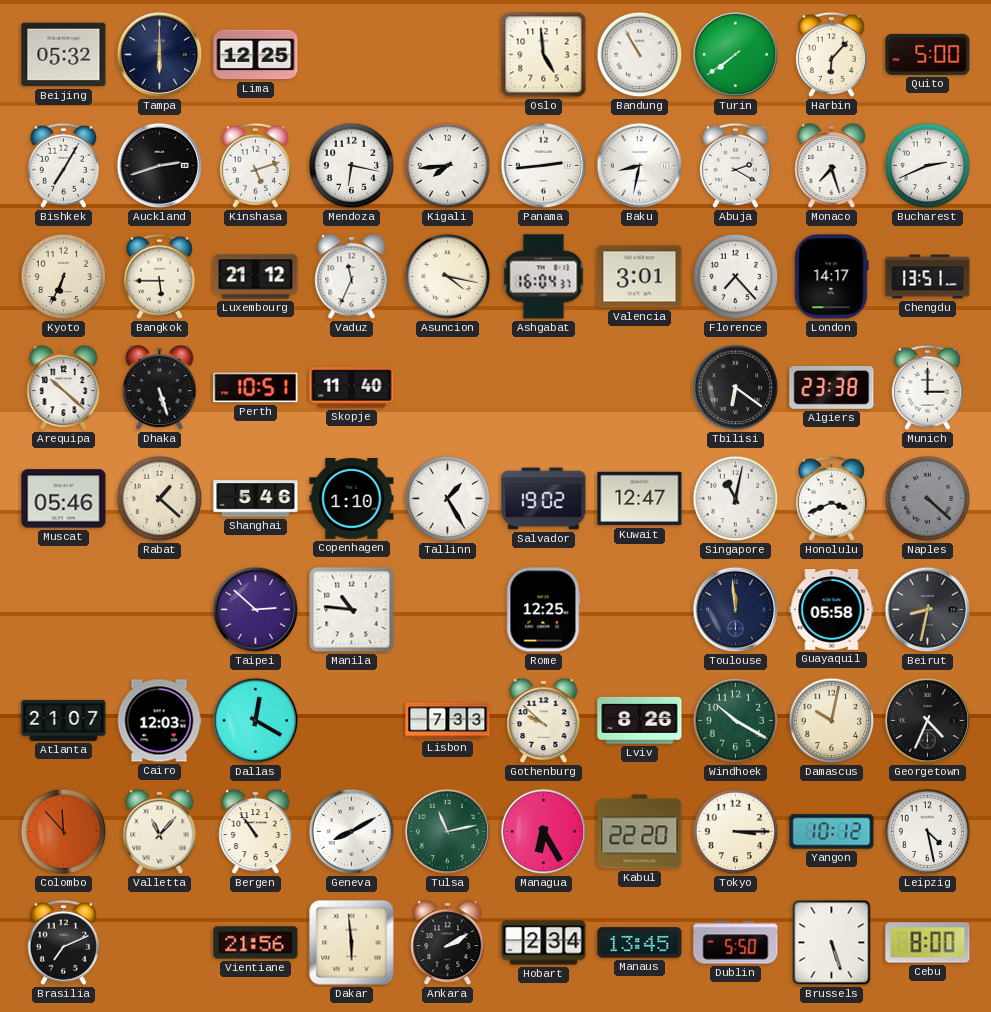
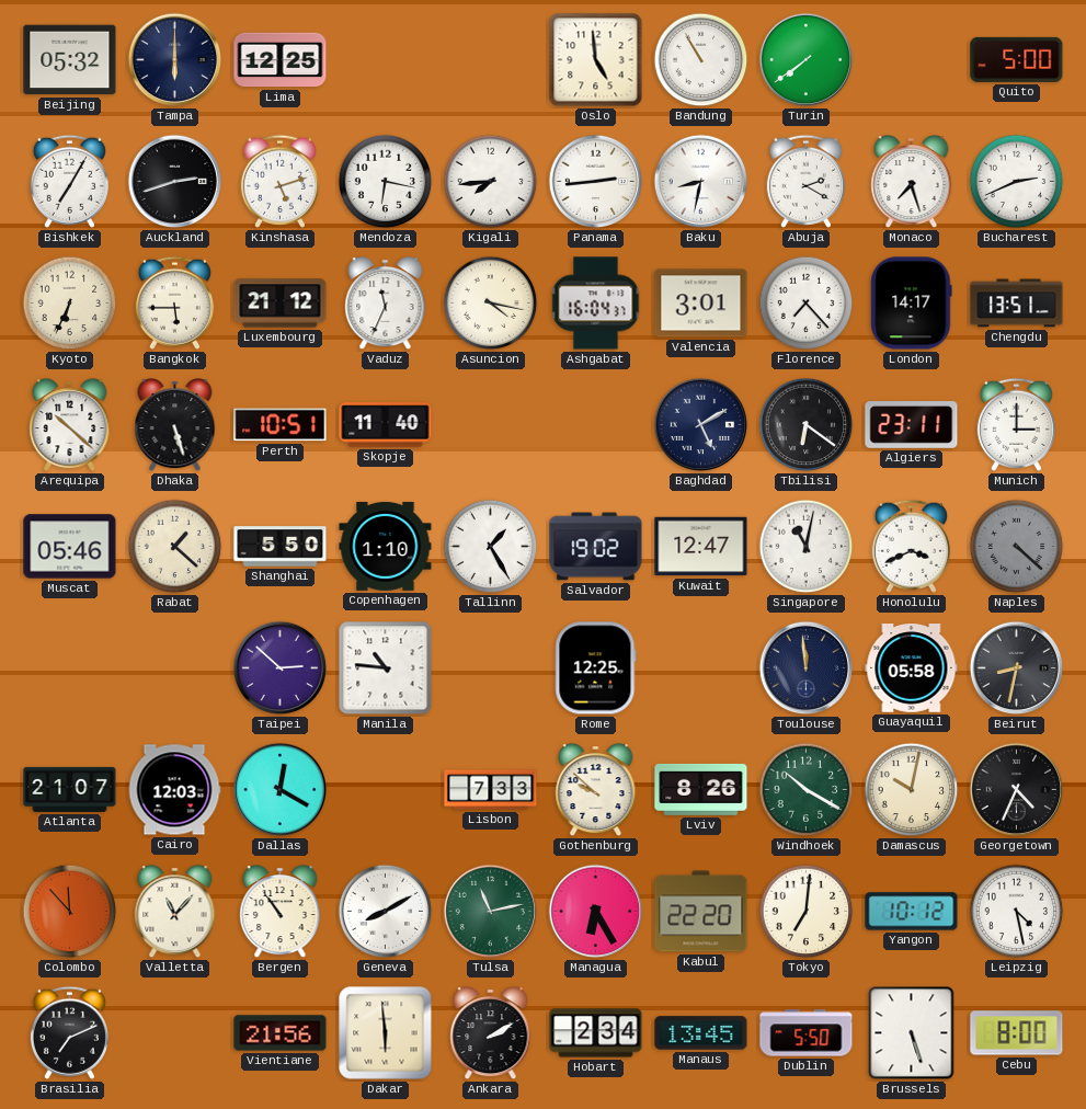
Harbin: 6:07 -> none (831, 54)
Baghdad: none -> 5:10 (701, 425)
Algiers: 23:38 -> 23:11 (912, 425)
Shanghai: 5:46 -> 5:50 (281, 547)
Tokyo: 3:15 -> 7:01 (807, 912)
